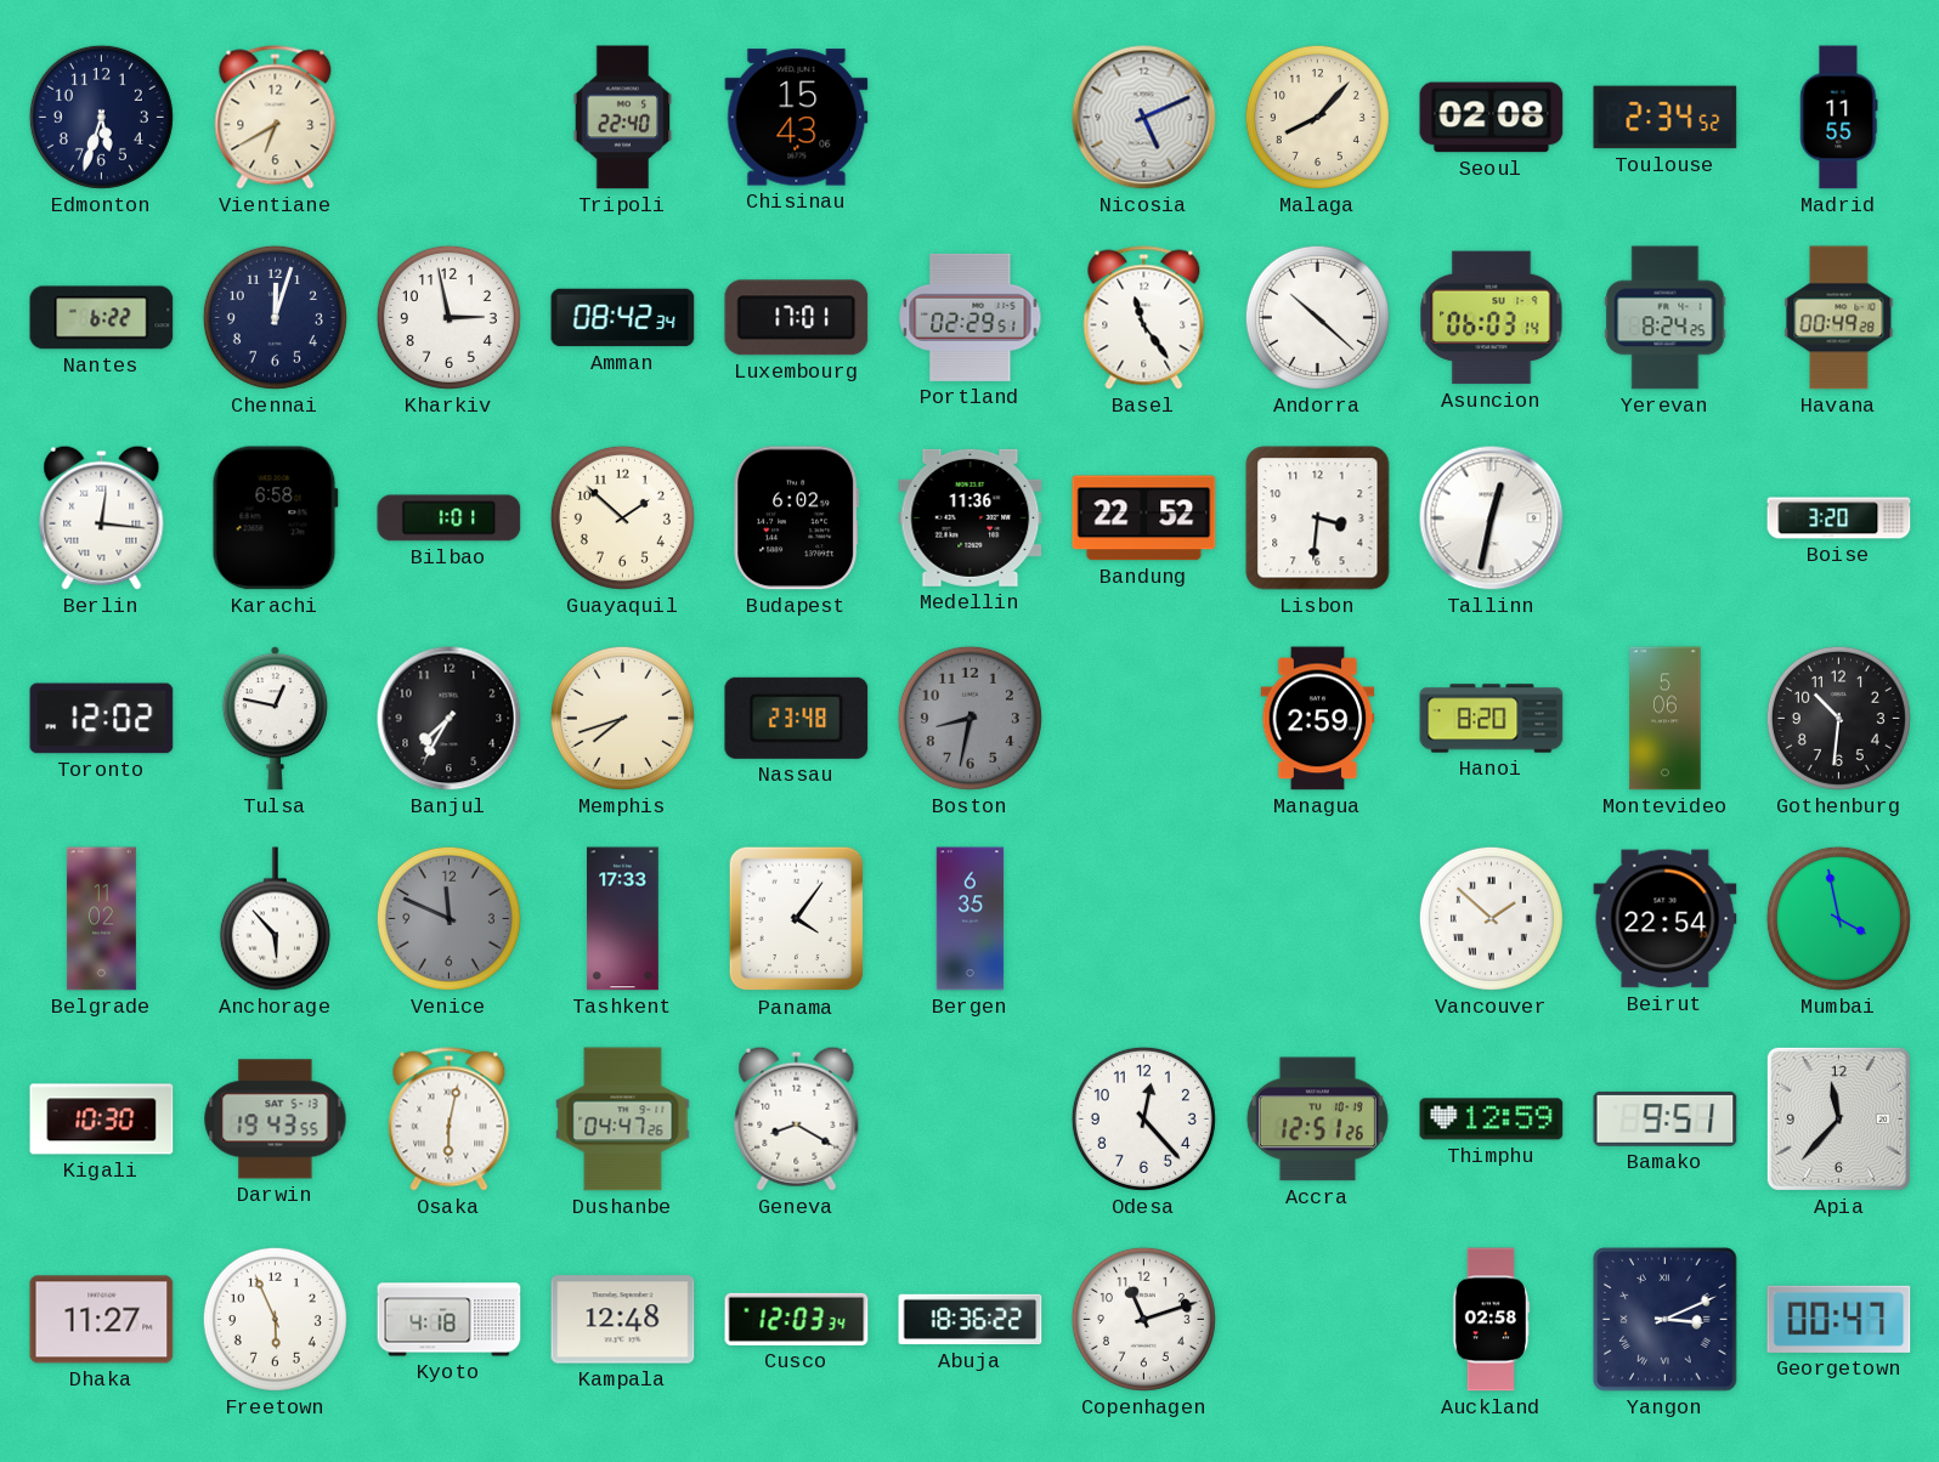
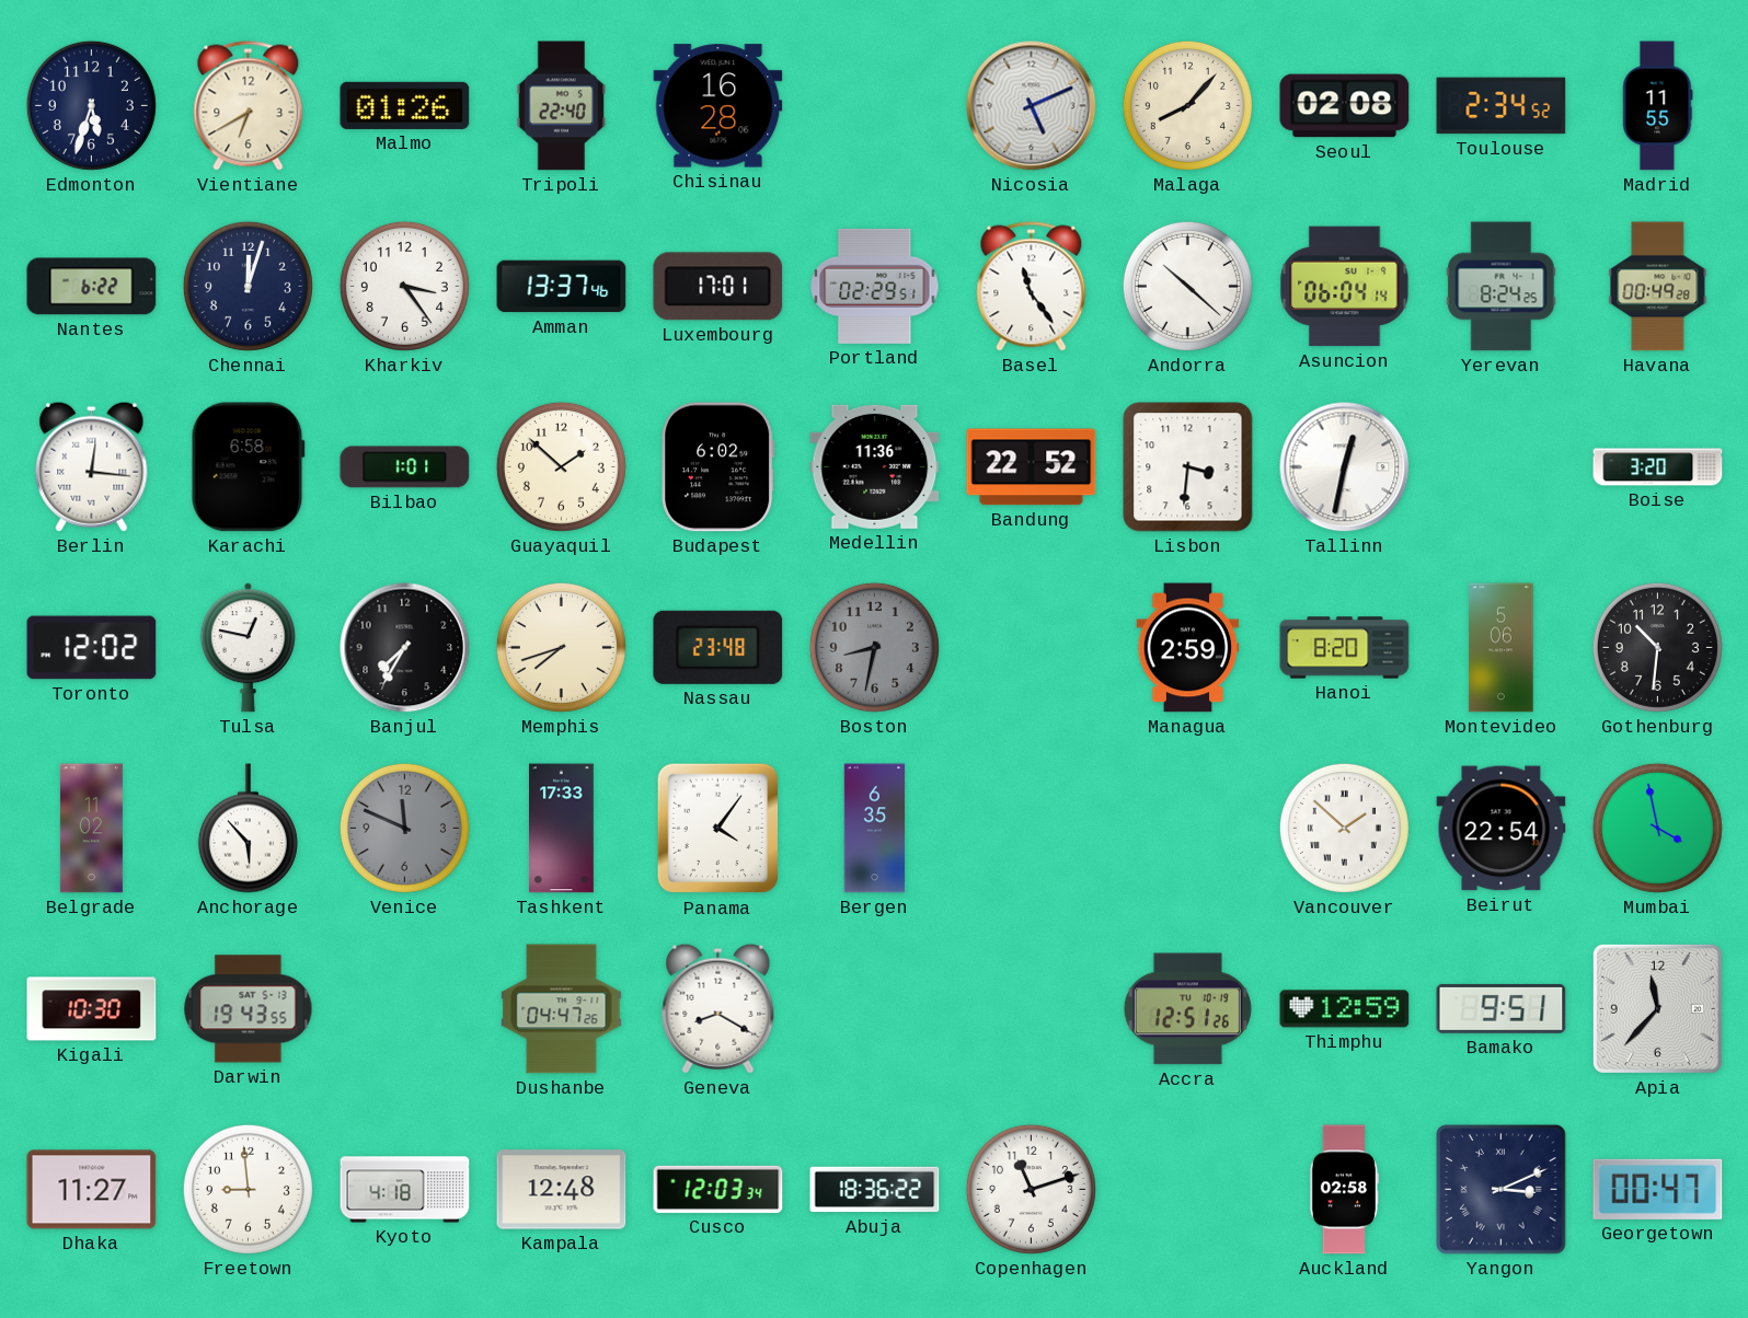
Malmo: none -> 01:26 (405, 105)
Chisinau: 15:43 -> 16:28 (718, 106)
Kharkiv: 2:58 -> 3:24 (404, 286)
Amman: 08:42 -> 13:37 (562, 287)
Asuncion: 06:03 -> 06:04 (1345, 287)
Osaka: 6:02 -> none (450, 1120)
Odesa: 12:23 -> none (1143, 1118)
Freetown: 5:56 -> 8:59 (248, 1189)
